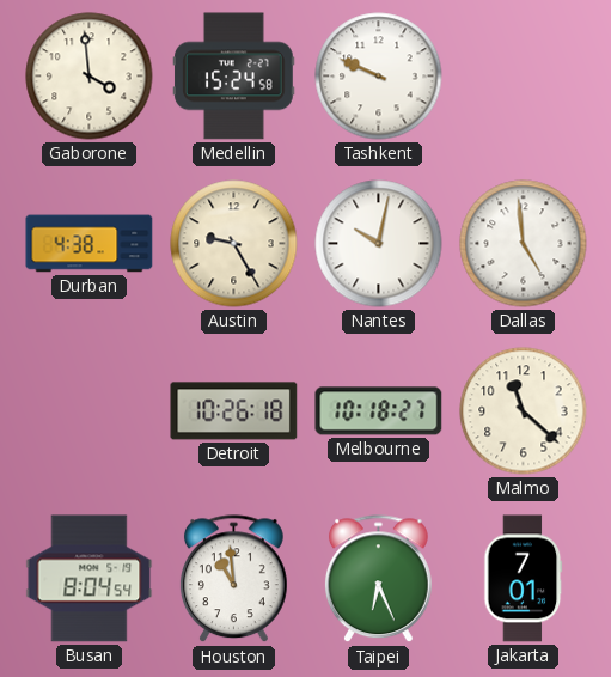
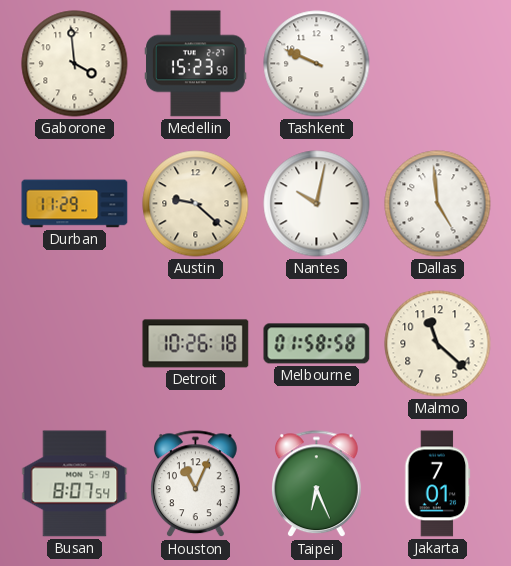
Medellin: 15:24 -> 15:23 (196, 64)
Durban: 4:38 -> 11:29 (75, 204)
Austin: 9:25 -> 9:22 (196, 204)
Melbourne: 10:18 -> 01:58 (317, 344)
Busan: 8:04 -> 8:07 (75, 484)
Houston: 10:59 -> 11:04 (195, 484)
